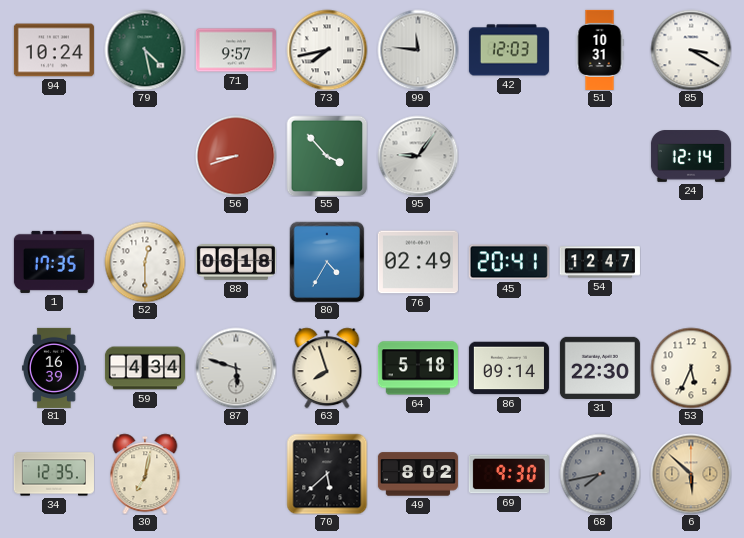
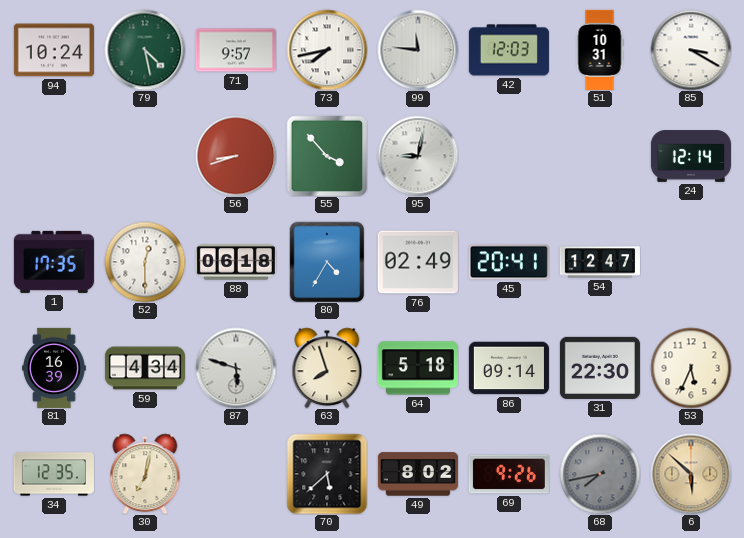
95: 9:06 -> 9:02 (418, 156)
69: 9:30 -> 9:26 (509, 474)
